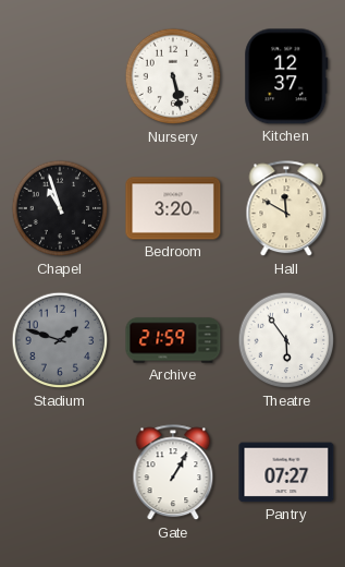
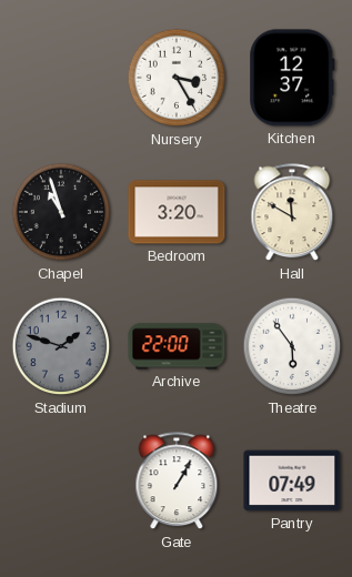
Nursery: 5:28 -> 3:25 (177, 78)
Archive: 21:59 -> 22:00 (177, 346)
Pantry: 07:27 -> 07:49 (292, 480)
